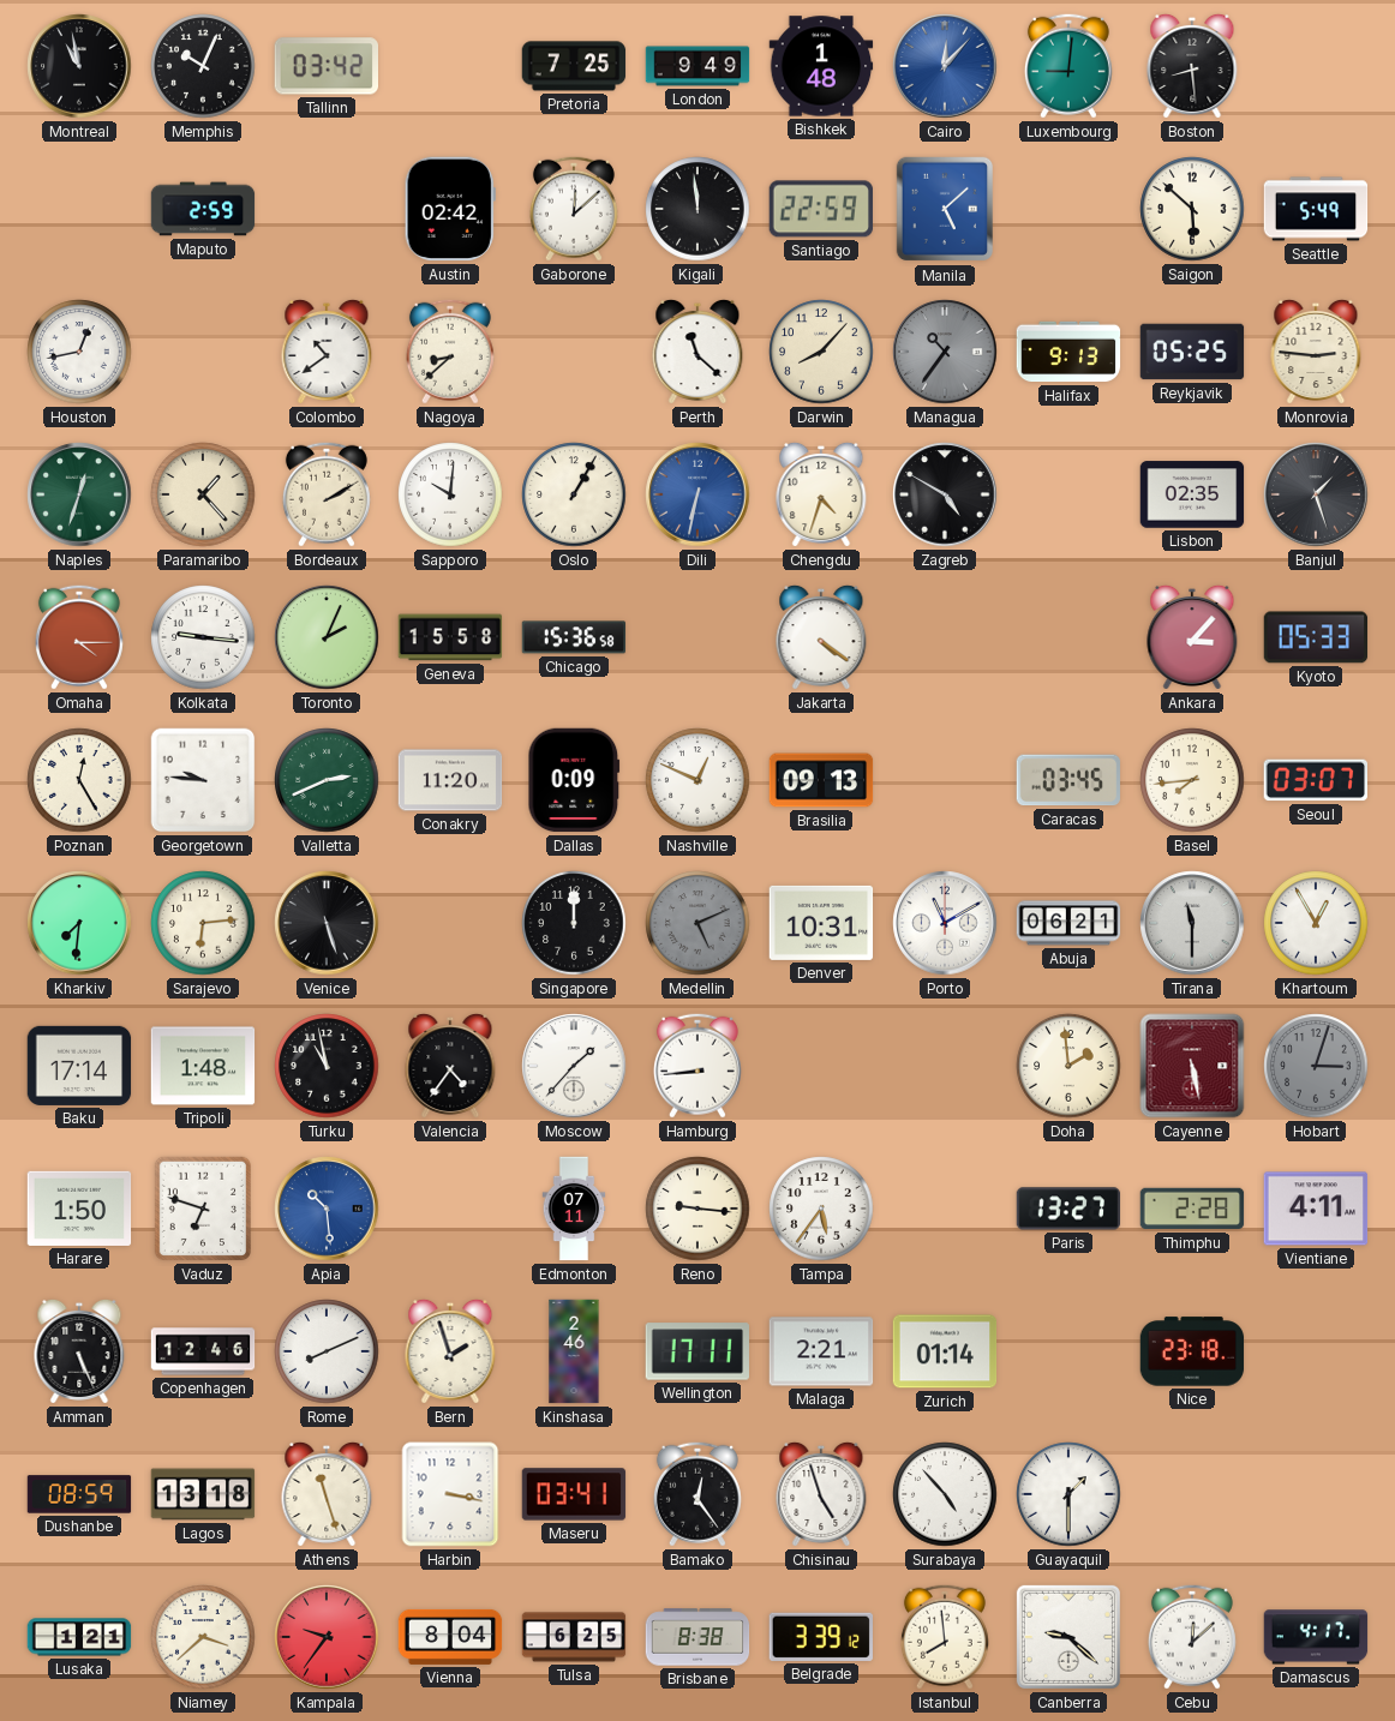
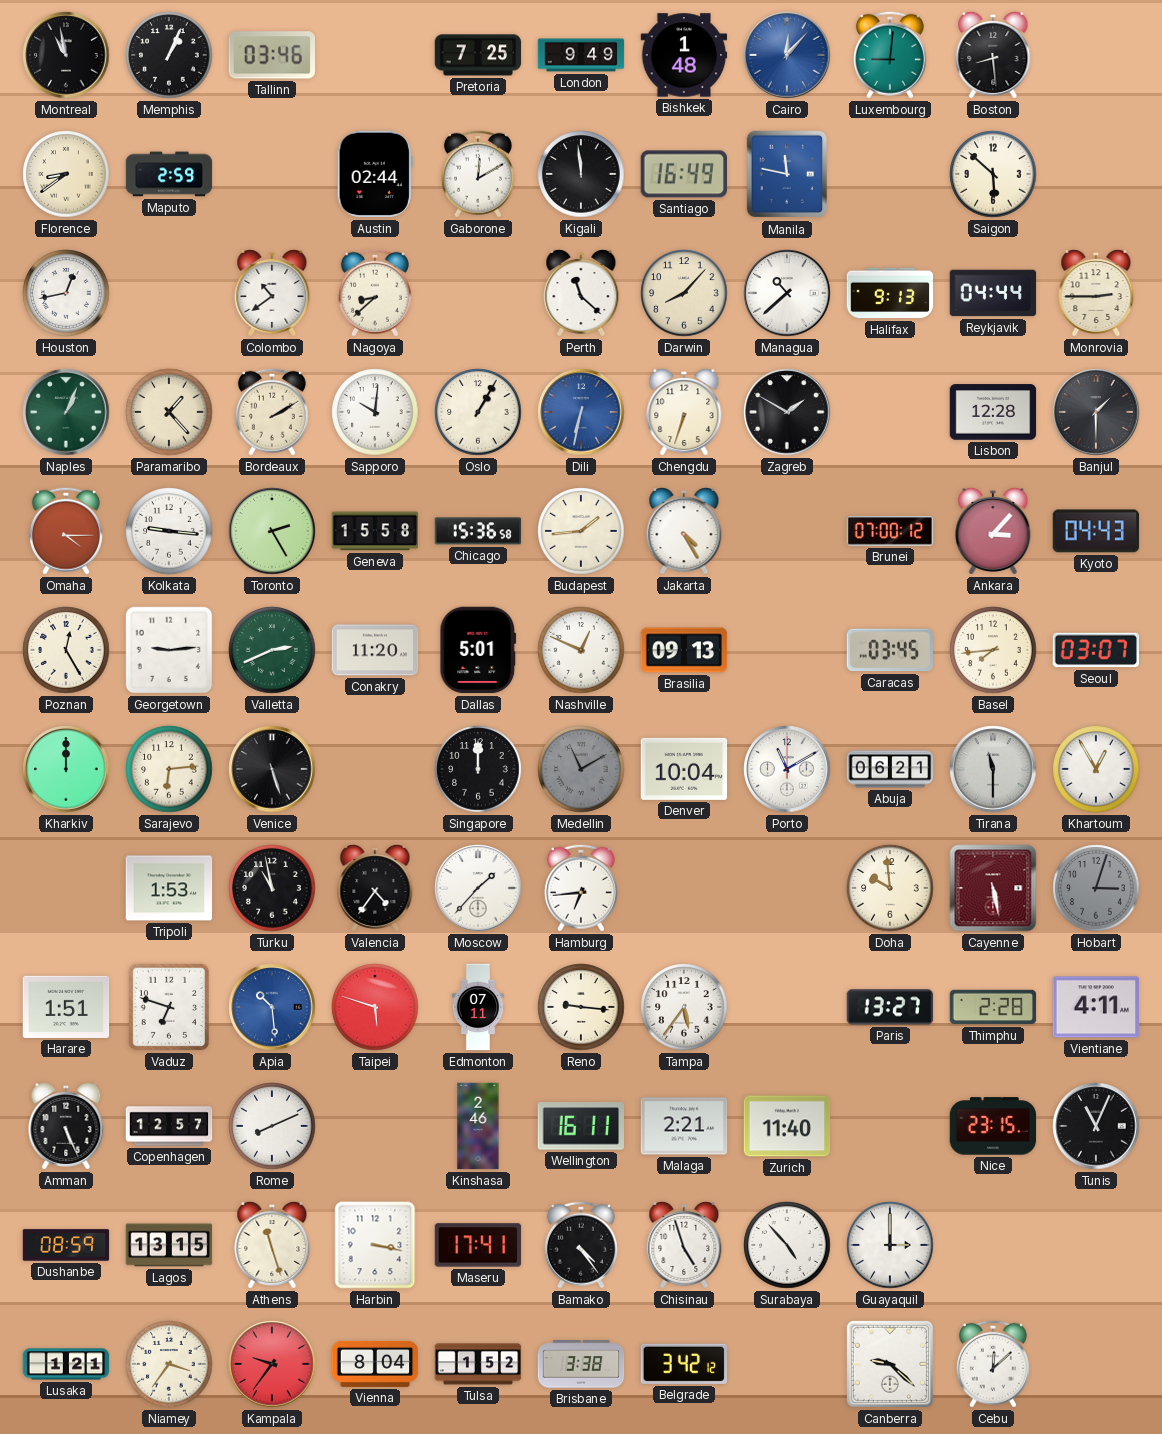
Memphis: 10:04 -> 1:04 (169, 55)
Tallinn: 03:42 -> 03:46 (271, 55)
Florence: none -> 8:39 (66, 174)
Austin: 02:42 -> 02:44 (375, 174)
Gaborone: 12:08 -> 12:10 (478, 174)
Santiago: 22:59 -> 16:49 (683, 174)
Manila: 5:08 -> 11:47 (786, 174)
Seattle: 5:49 -> none (1316, 209)
Managua: 10:36 -> 10:38 (787, 293)
Managua dial: grey -> white (787, 293)
Reykjavik: 05:25 -> 04:44 (993, 293)
Monrovia: 2:46 -> 2:45 (1096, 293)
Naples: 12:33 -> 1:04 (66, 412)
Chengdu: 4:33 -> 6:33 (684, 412)
Zagreb: 4:50 -> 1:50 (787, 412)
Lisbon: 02:35 -> 12:28 (993, 412)
Banjul: 1:27 -> 1:30 (1096, 412)
Toronto: 2:04 -> 2:25 (272, 531)
Budapest: none -> 1:44 (581, 531)
Jakarta: 4:21 -> 4:25 (684, 531)
Brunei: none -> 07:00 (890, 531)
Kyoto: 05:33 -> 04:43 (1096, 531)
Georgetown: 9:46 -> 9:14 (169, 650)
Dallas: 0:09 -> 5:01 (478, 650)
Kharkiv: 7:31 -> 12:00 (66, 769)
Medellin: 5:11 -> 11:10 (581, 769)
Denver: 10:31 -> 10:04 (684, 769)
Baku: 17:14 -> none (79, 1066)
Tripoli: 1:48 -> 1:53 (169, 888)
Hamburg: 8:44 -> 6:44 (581, 888)
Doha: 1:59 -> 9:59 (890, 888)
Harare: 1:50 -> 1:51 (66, 1007)
Taipei: none -> 5:48 (375, 1007)
Copenhagen: 12:46 -> 12:57 (169, 1126)
Bern: 1:57 -> none (450, 1351)
Wellington: 17:11 -> 16:11 (581, 1126)
Zurich: 01:14 -> 11:40 (787, 1126)
Nice: 23:18 -> 23:15 (993, 1126)
Tunis: none -> 11:04 (1096, 1126)
Lagos: 13:18 -> 13:15 (169, 1245)
Maseru: 03:41 -> 17:41 (478, 1245)
Bamako: 12:24 -> 4:24 (581, 1245)
Guayaquil: 1:30 -> 3:00 (890, 1245)
Niamey: 3:38 -> 3:36 (169, 1364)
Tulsa: 6:25 -> 1:52 (478, 1364)
Brisbane: 8:38 -> 3:38 (581, 1364)
Belgrade: 3:39 -> 3:42 (683, 1364)
Istanbul: 7:59 -> none (945, 1637)
Damascus: 4:17 -> none (1316, 1637)
